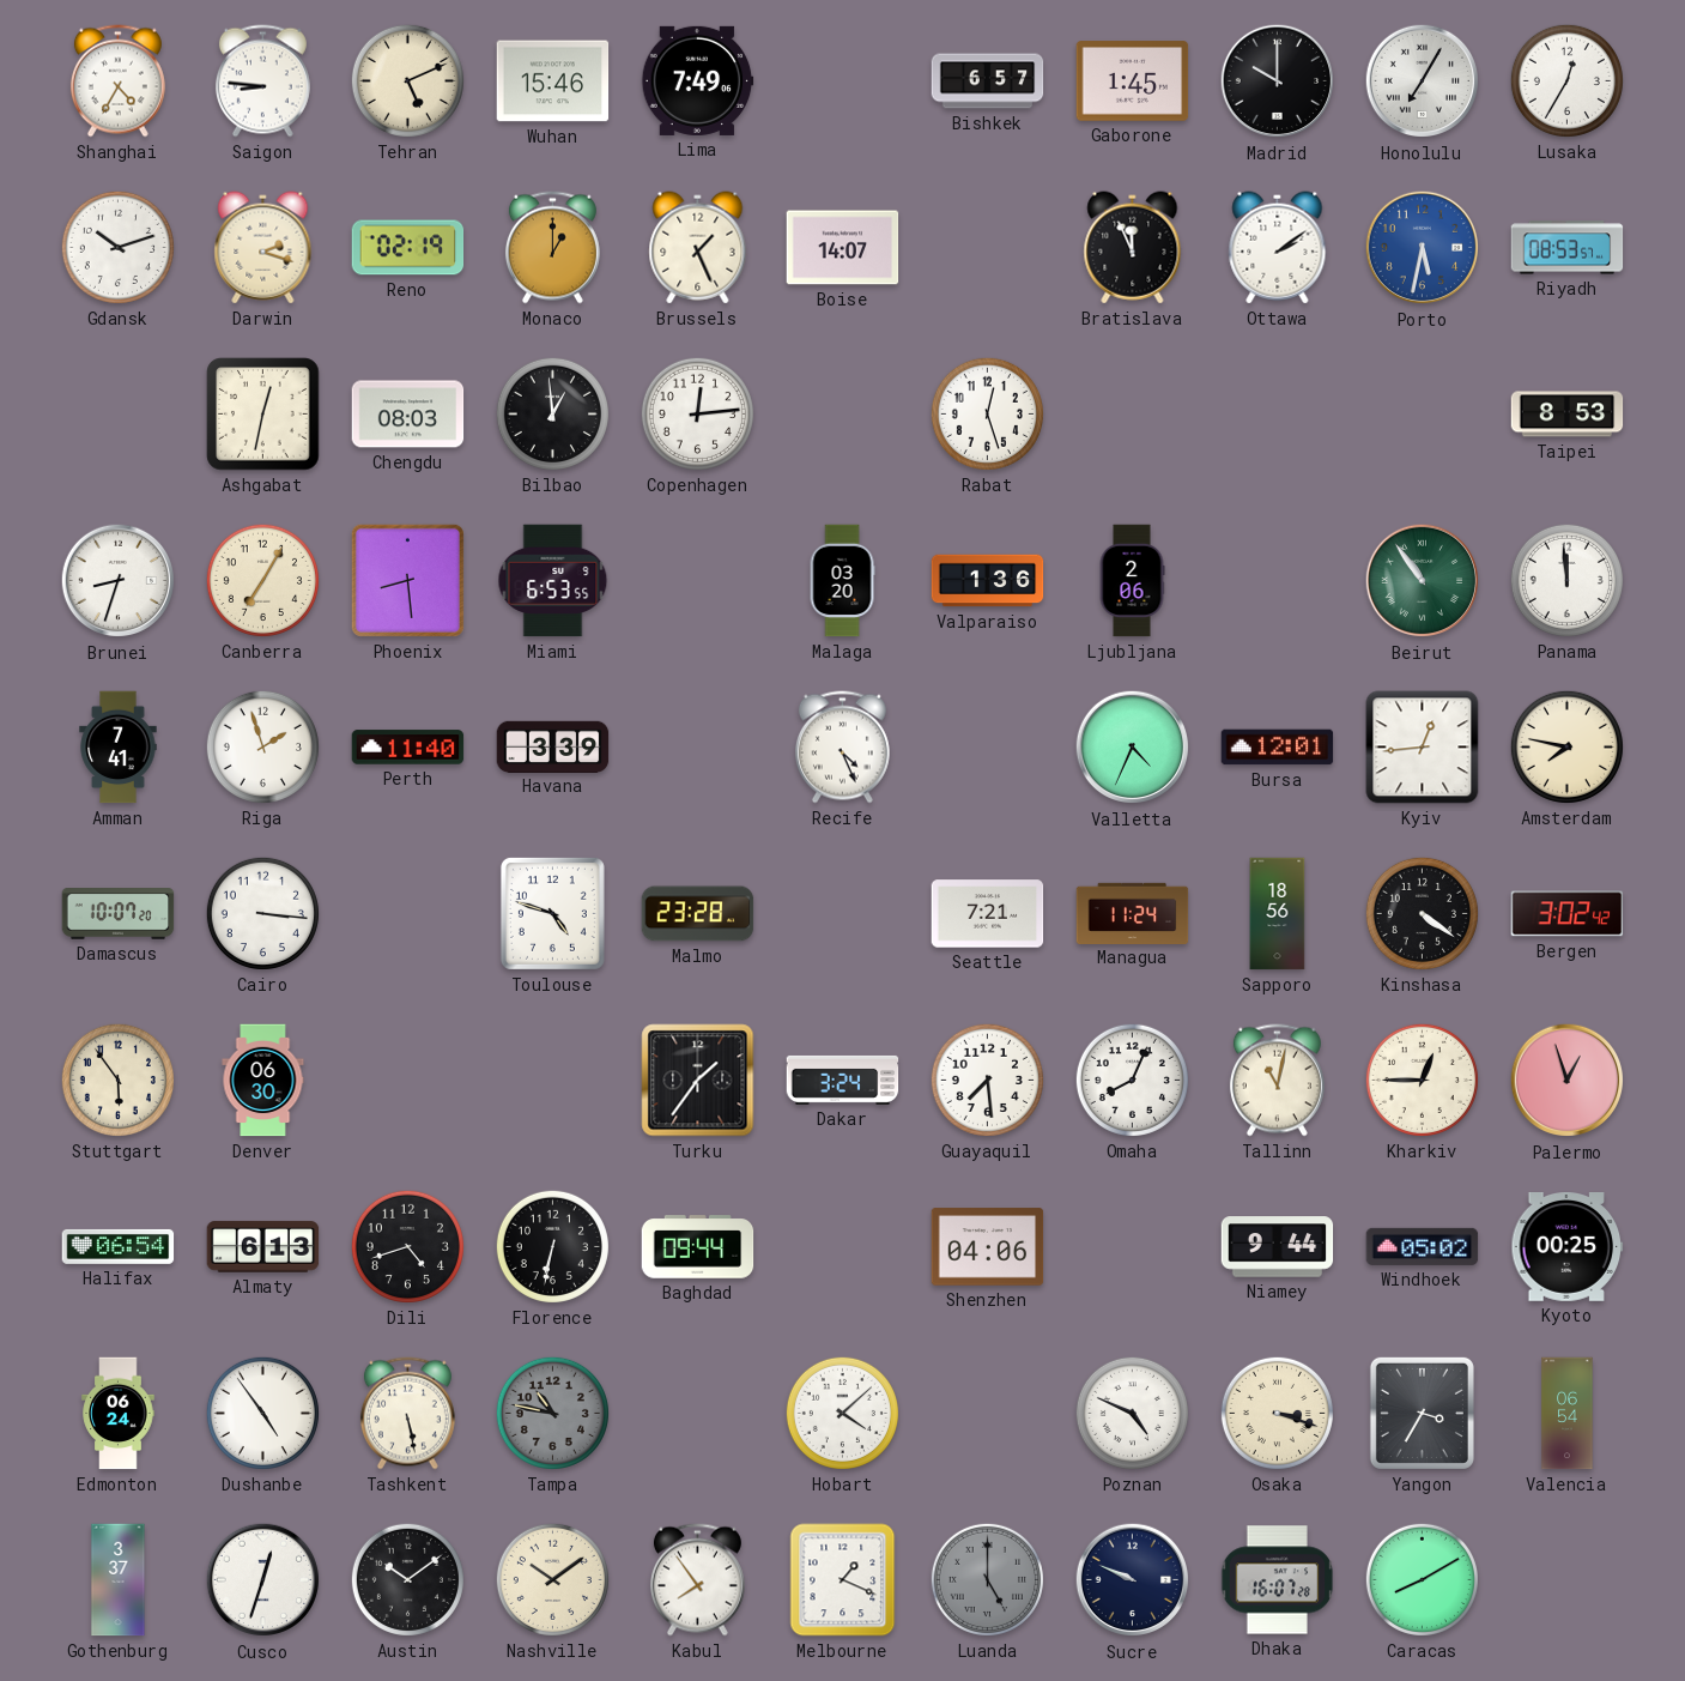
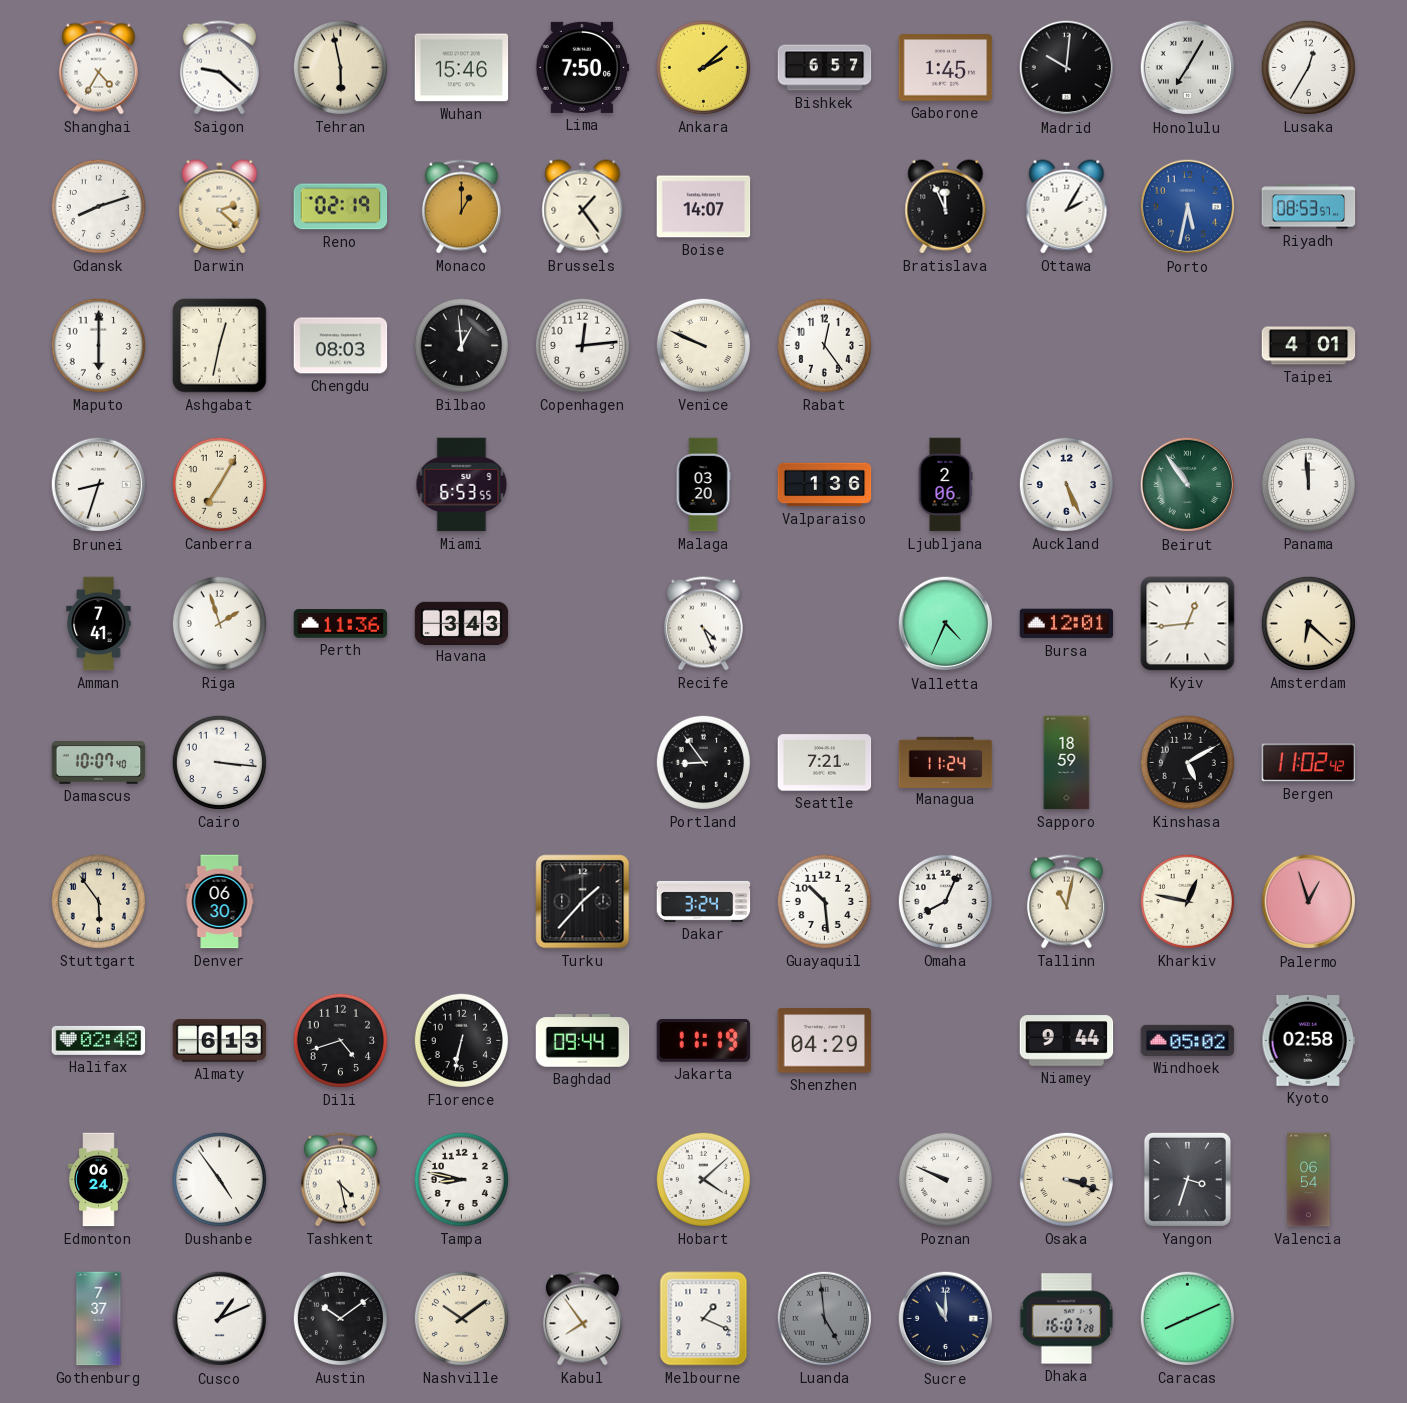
Saigon: 8:46 -> 9:22 (219, 68)
Tehran: 5:11 -> 5:58 (340, 67)
Lima: 7:49 -> 7:50 (583, 67)
Ankara: none -> 2:08 (703, 67)
Madrid: 10:00 -> 10:01 (1067, 68)
Gdansk: 10:12 -> 8:12 (98, 206)
Darwin: 2:18 -> 2:22 (220, 207)
Brussels: 1:26 -> 1:24 (583, 207)
Ottawa: 2:09 -> 2:05 (1067, 207)
Maputo: none -> 6:00 (98, 345)
Venice: none -> 9:49 (703, 345)
Rabat: 12:27 -> 12:24 (824, 345)
Taipei: 8:53 -> 4:01 (1309, 346)
Phoenix: 8:29 -> none (407, 580)
Auckland: none -> 5:26 (1066, 484)
Perth: 11:40 -> 11:36 (341, 624)
Havana: 3:39 -> 3:43 (462, 623)
Amsterdam: 7:47 -> 6:22 (1308, 623)
Damascus: 10:07:20 -> 10:07:40 (99, 763)
Toulouse: 4:48 -> none (552, 913)
Malmo: 23:28 -> none (698, 914)
Portland: none -> 8:54 (703, 762)
Sapporo: 18:56 -> 18:59 (1067, 763)
Kinshasa: 4:21 -> 5:10 (1187, 762)
Bergen: 3:02 -> 11:02 (1309, 763)
Turku: 1:36 -> 1:37 (583, 902)
Guayaquil: 7:29 -> 10:29 (824, 901)
Kharkiv: 12:45 -> 12:47 (1187, 901)
Halifax: 06:54 -> 02:48 (99, 1040)
Jakarta: none -> 11:19 (704, 1041)
Shenzhen: 04:06 -> 04:29 (825, 1041)
Kyoto: 00:25 -> 02:58 (1309, 1041)
Tashkent: 5:28 -> 4:28 (340, 1180)
Tampa: 10:47 -> 8:47 (461, 1179)
Tampa dial: grey -> white (461, 1179)
Poznan: 4:49 -> 9:49 (945, 1179)
Yangon: 3:35 -> 3:33 (1187, 1179)
Gothenburg: 3:37 -> 7:37 (99, 1319)
Cusco: 12:33 -> 1:11 (220, 1319)
Luanda: 5:00 -> 4:59 (824, 1318)
Sucre: 9:49 -> 11:00 (946, 1319)
Caracas: 8:10 -> 8:11 (1187, 1318)
